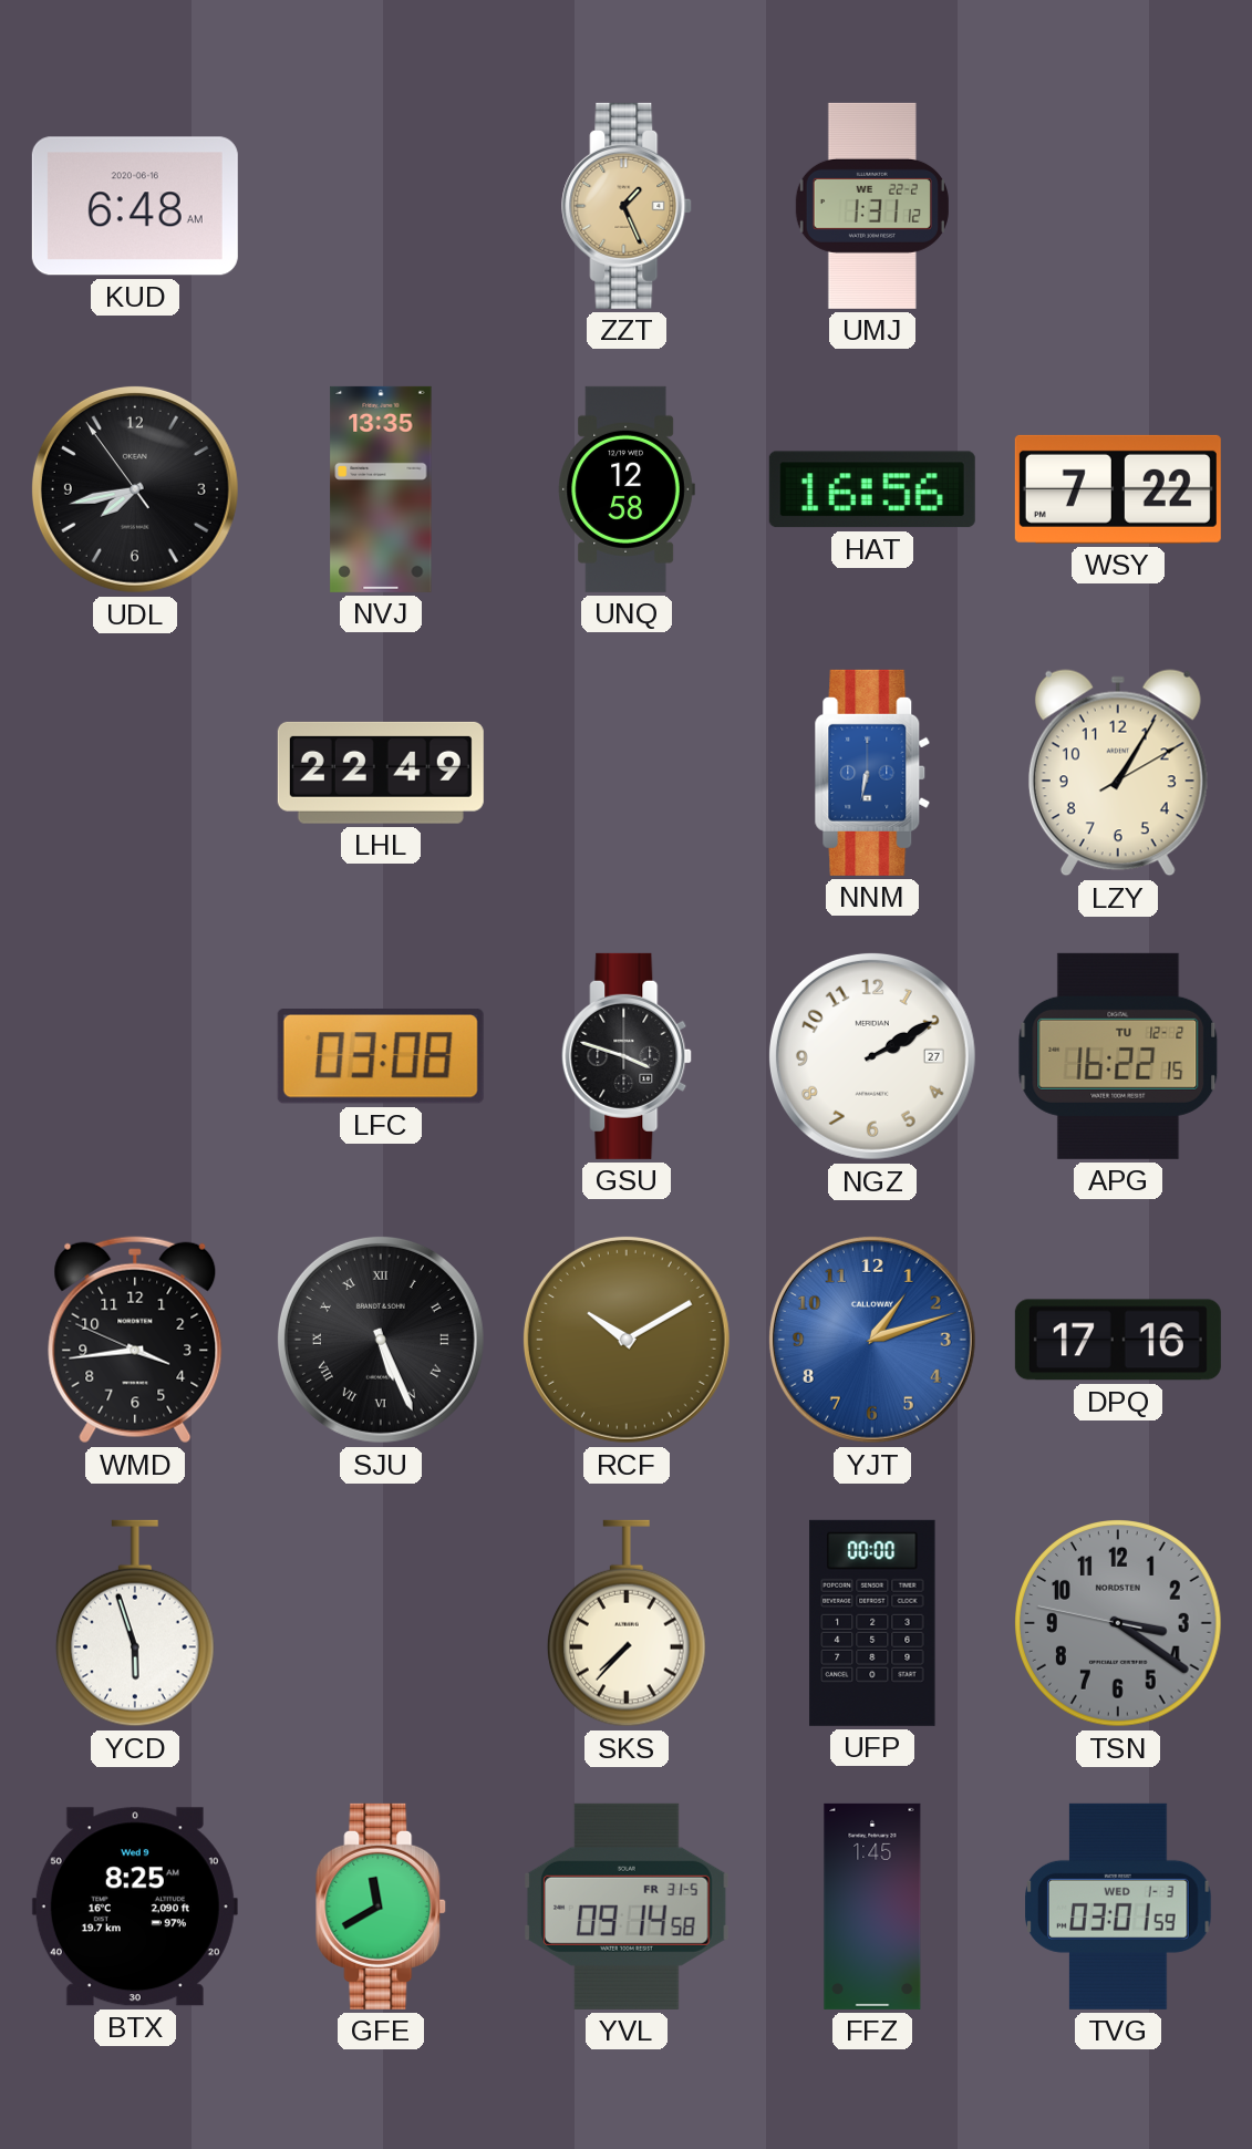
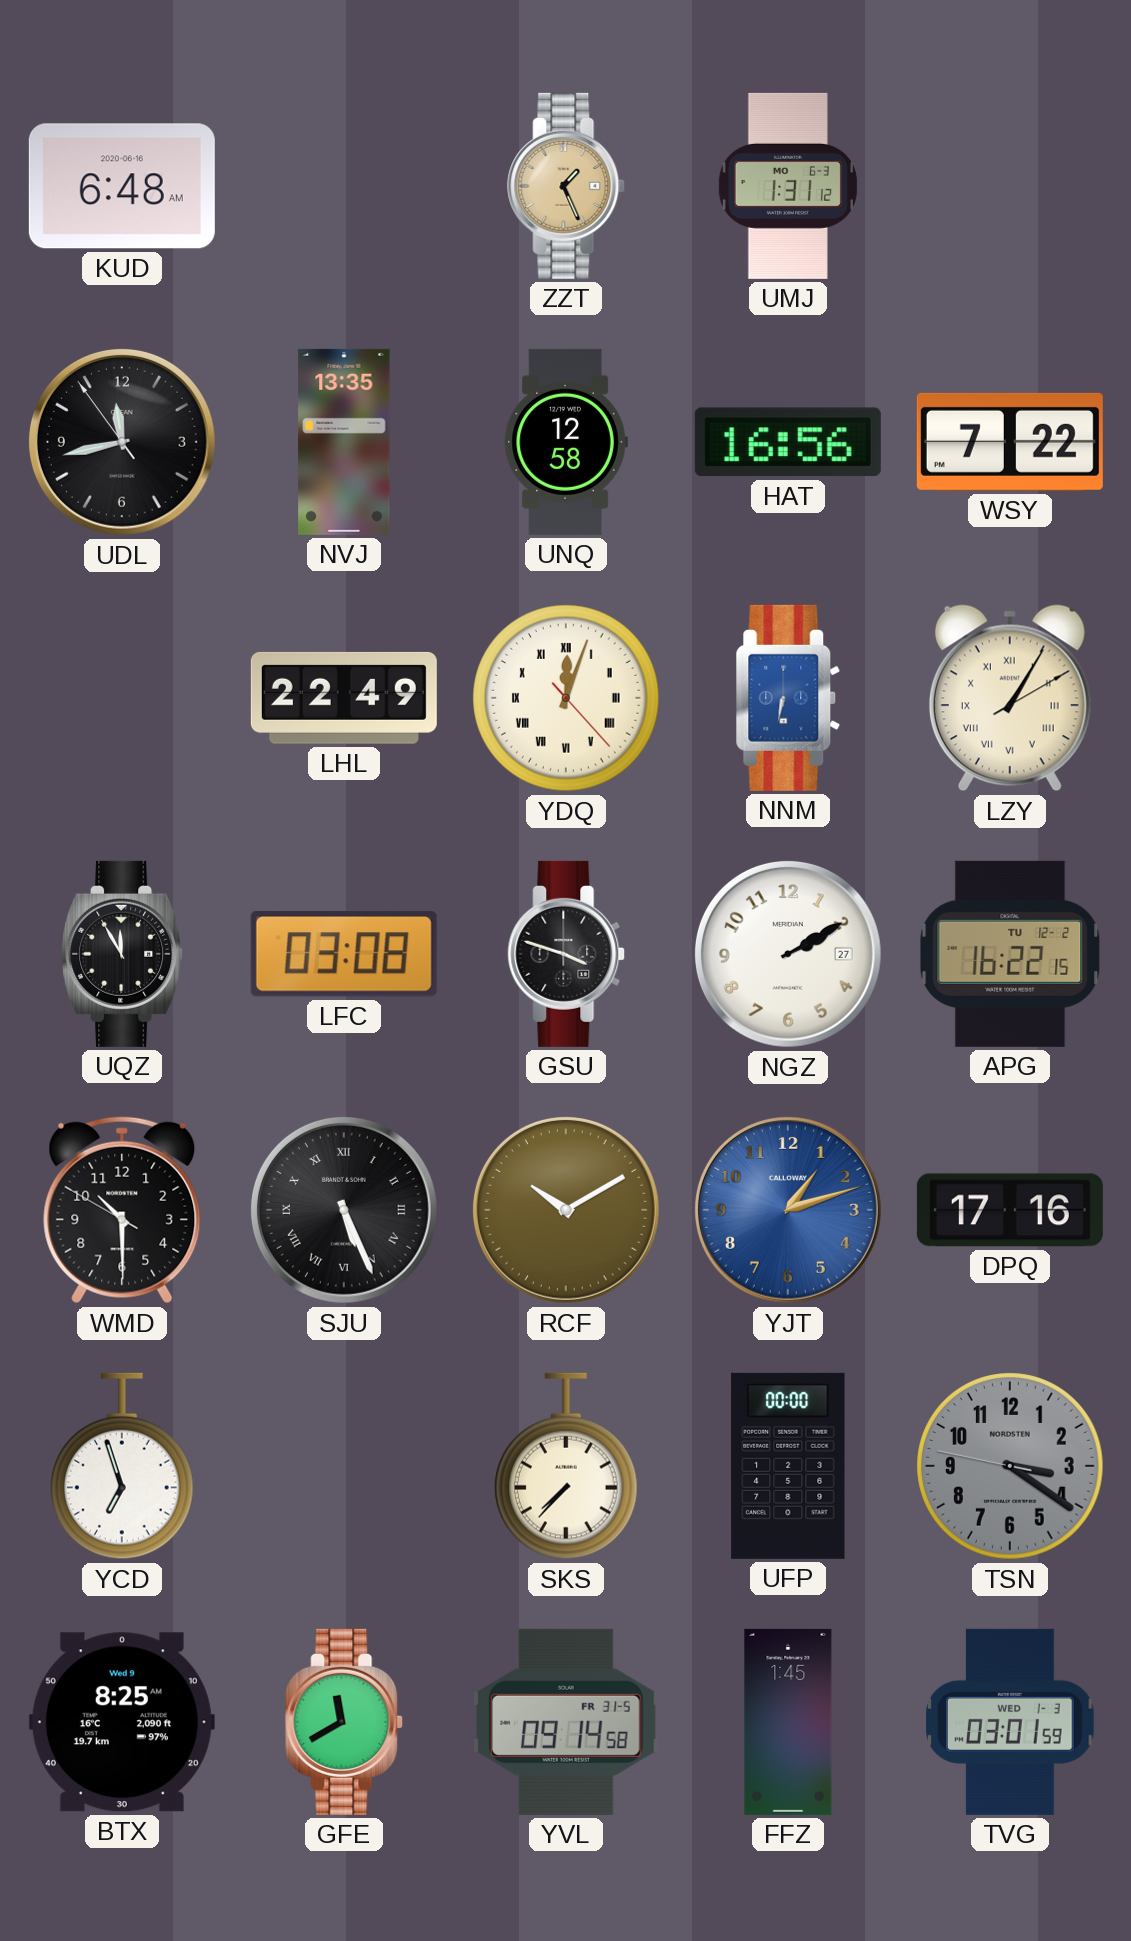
UMJ date: WE 22-2 -> MO 6-3 (788, 186)
UDL: 7:42 -> 11:42 (122, 442)
YDQ: none -> 12:03 (566, 698)
LZY numerals: Arabic -> Roman (1010, 698)
UQZ: none -> 11:55 (123, 954)
WMD: 3:43 -> 10:29 (122, 1210)
YCD: 5:57 -> 6:57 (122, 1466)
